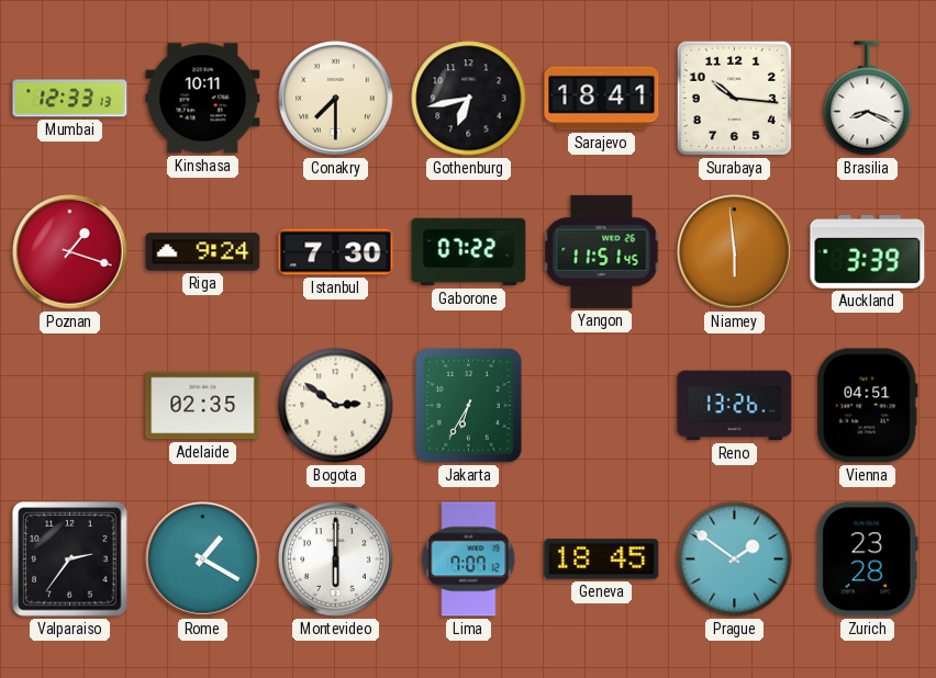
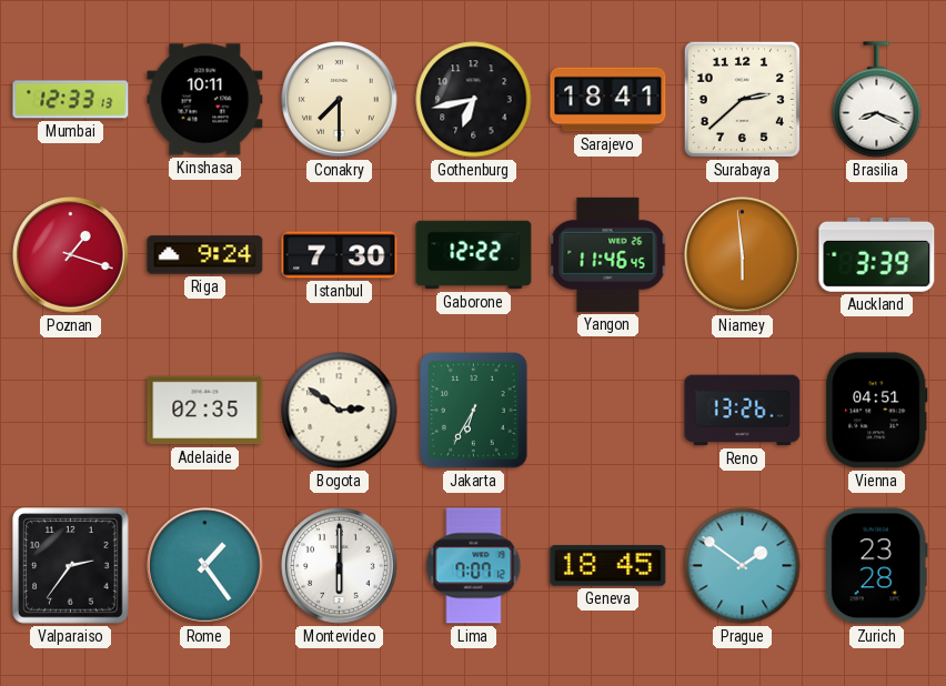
Surabaya: 10:16 -> 2:38 (742, 99)
Gaborone: 07:22 -> 12:22 (474, 255)
Yangon: 11:51 -> 11:46 (608, 254)
Rome: 1:20 -> 1:24 (205, 566)
